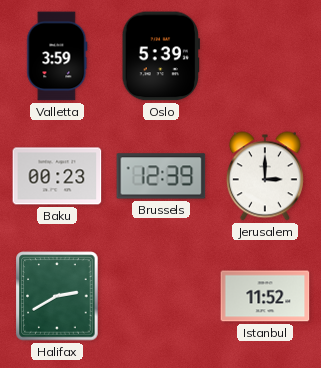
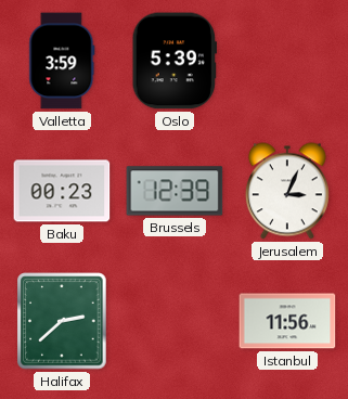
Jerusalem: 3:00 -> 3:04 (287, 191)
Halifax: 2:40 -> 2:38 (62, 321)
Istanbul: 11:52 -> 11:56 (287, 321)
